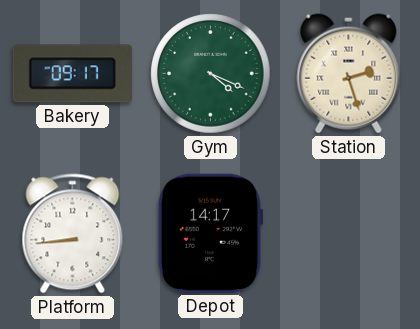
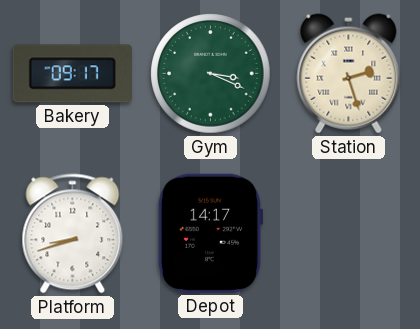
Gym: 4:19 -> 3:19 (211, 74)
Platform: 8:44 -> 8:42 (73, 234)
